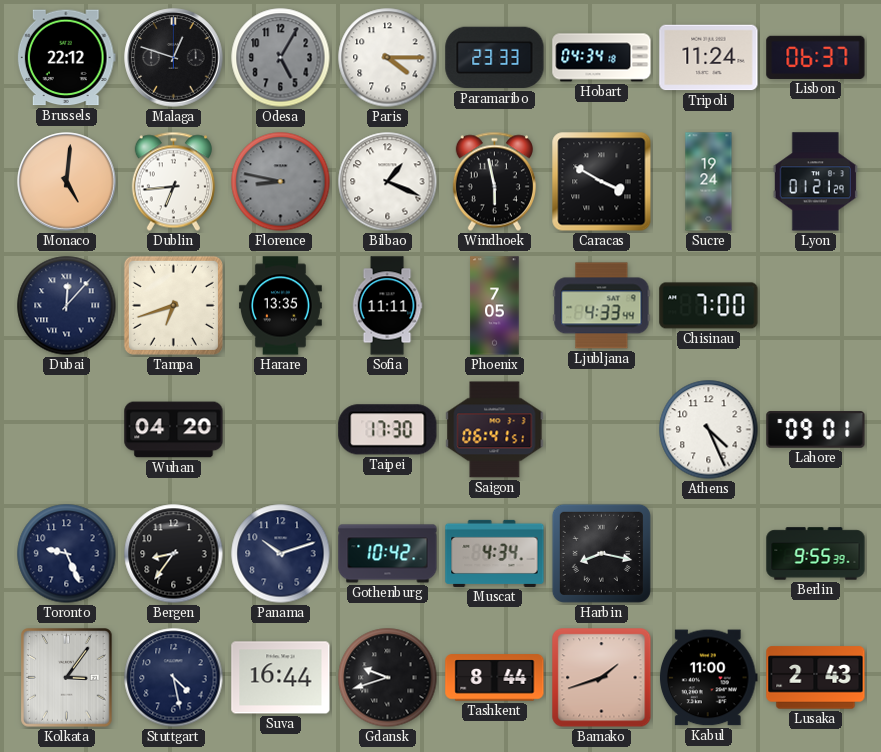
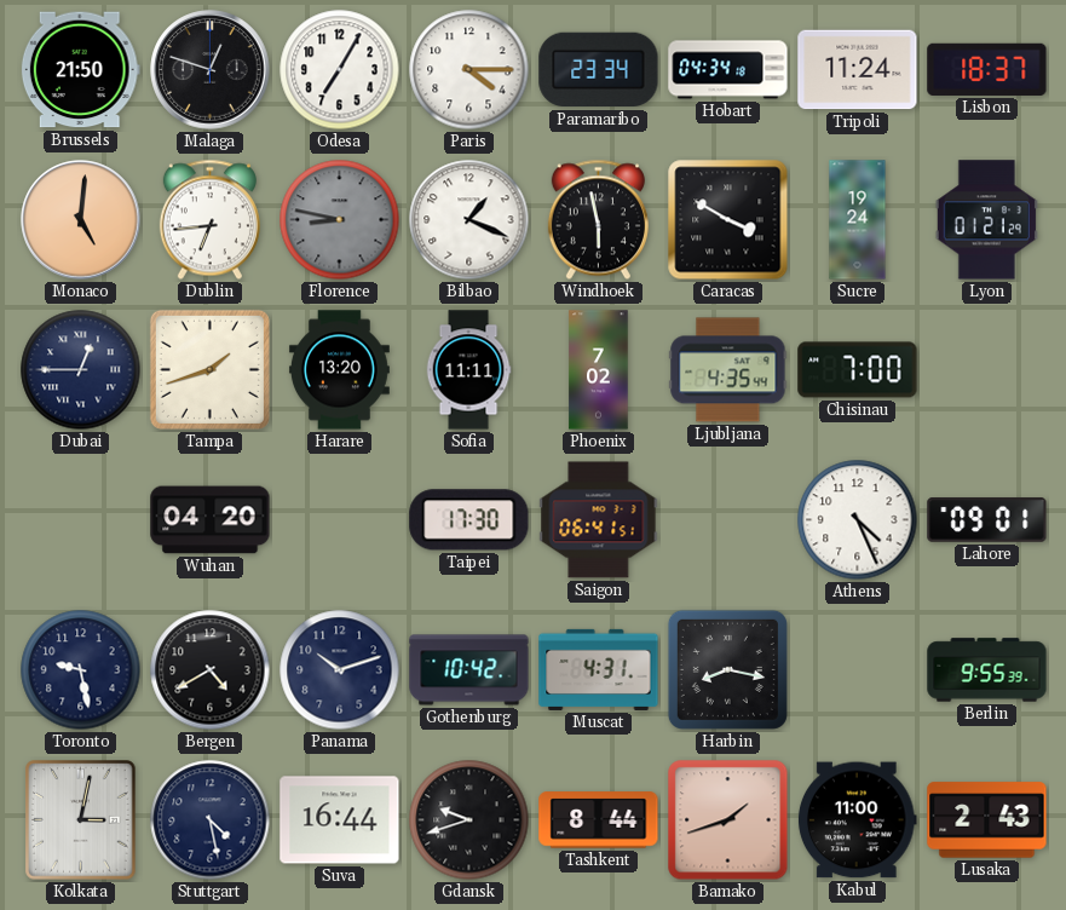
Brussels: 22:12 -> 21:50 (80, 70)
Odesa: 5:05 -> 7:05 (340, 70)
Odesa dial: grey -> white (340, 70)
Paramaribo: 23:33 -> 23:34 (599, 70)
Lisbon: 06:37 -> 18:37 (987, 69)
Dubai: 12:07 -> 12:45 (81, 370)
Tampa: 6:42 -> 1:42 (209, 369)
Harare: 13:35 -> 13:20 (339, 370)
Phoenix: 7:05 -> 7:02 (599, 370)
Ljubljana: 4:33 -> 4:35 (728, 370)
Toronto: 9:26 -> 9:28 (81, 670)
Bergen: 8:36 -> 4:40 (211, 670)
Muscat: 4:34 -> 4:31 (599, 669)
Kolkata: 3:06 -> 3:02 (81, 820)
